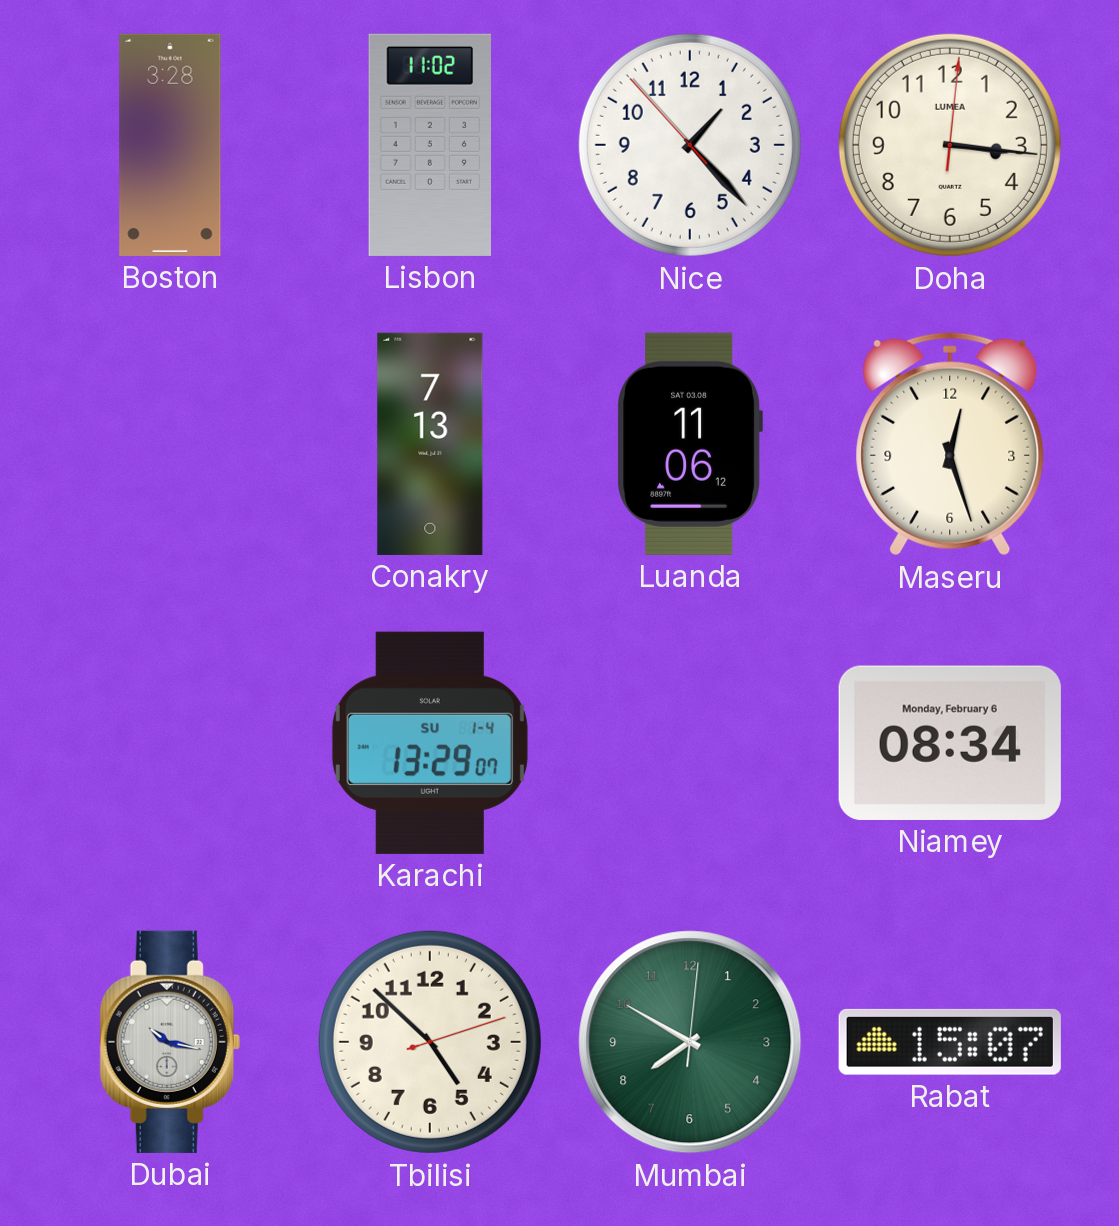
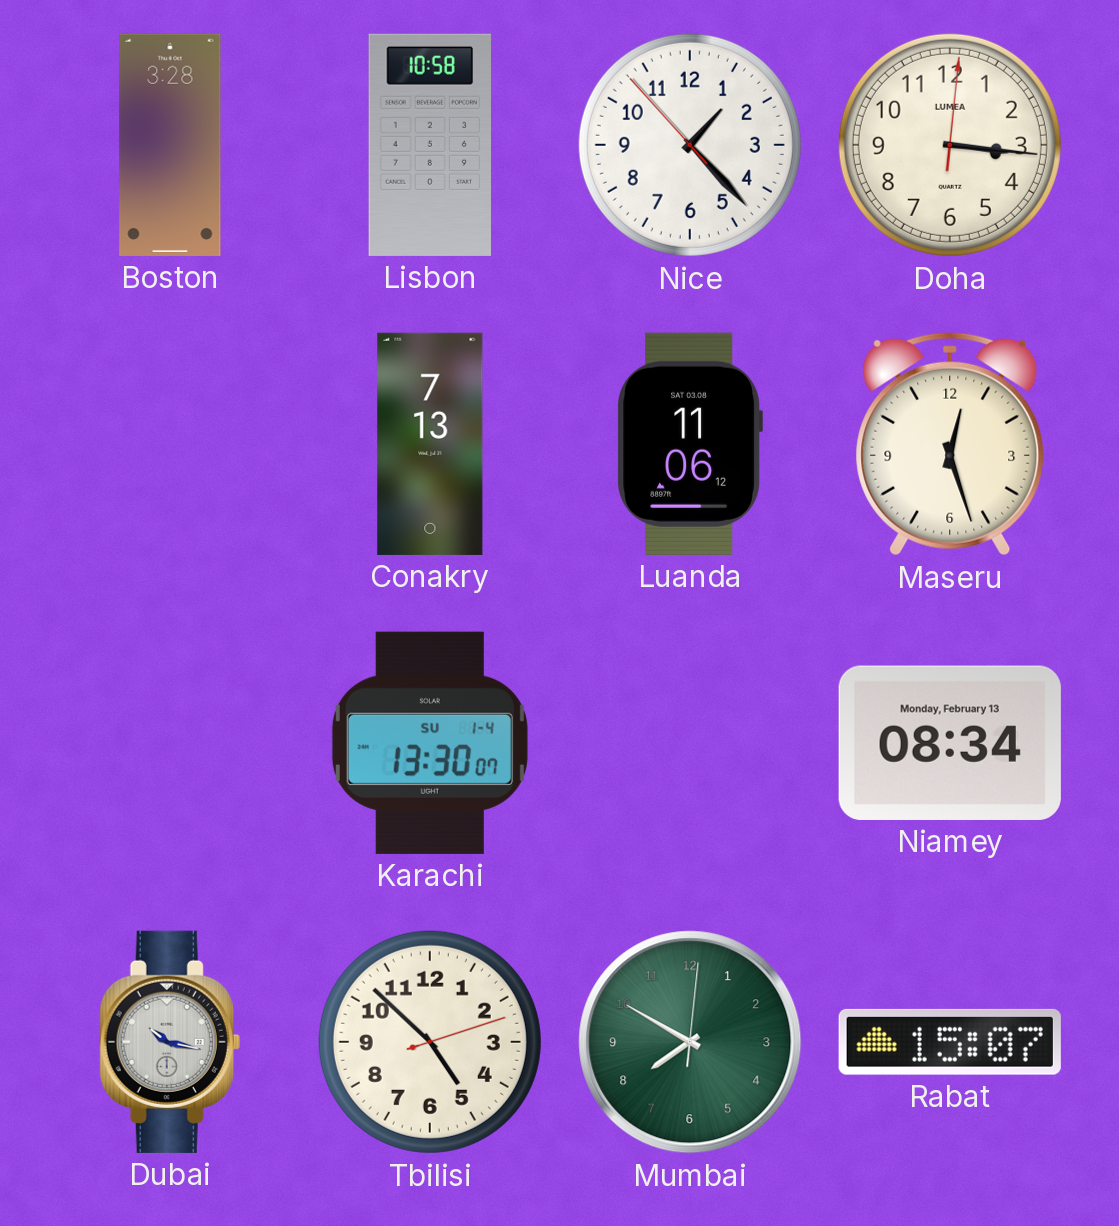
Lisbon: 11:02 -> 10:58 (430, 145)
Karachi: 13:29 -> 13:30 (430, 743)
Niamey date: Monday, February 6 -> Monday, February 13 (950, 743)
